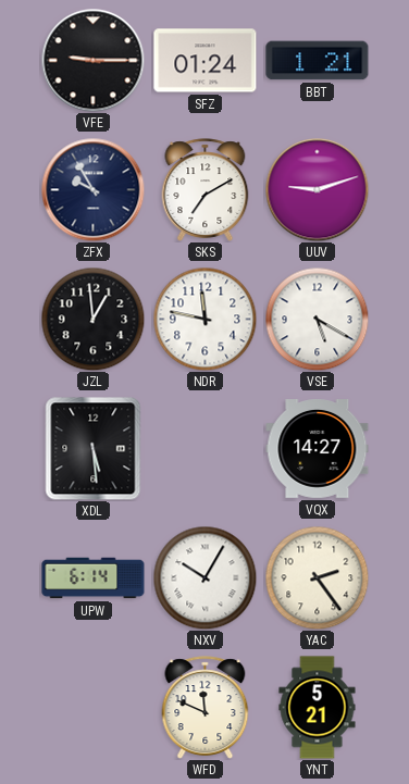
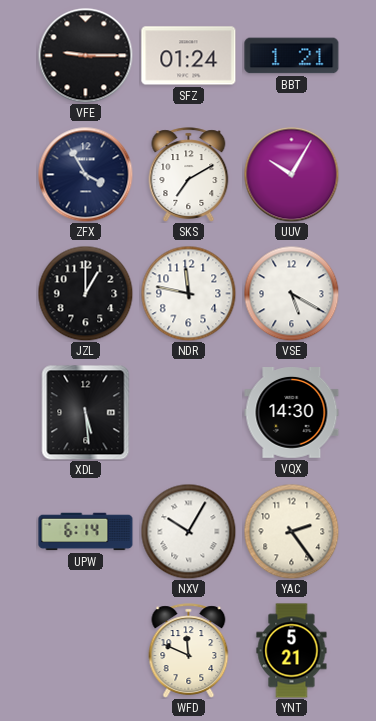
ZFX: 9:55 -> 3:55 (85, 174)
UUV: 9:12 -> 10:05 (291, 174)
JZL: 12:59 -> 1:00 (85, 293)
VQX: 14:27 -> 14:30 (292, 413)
